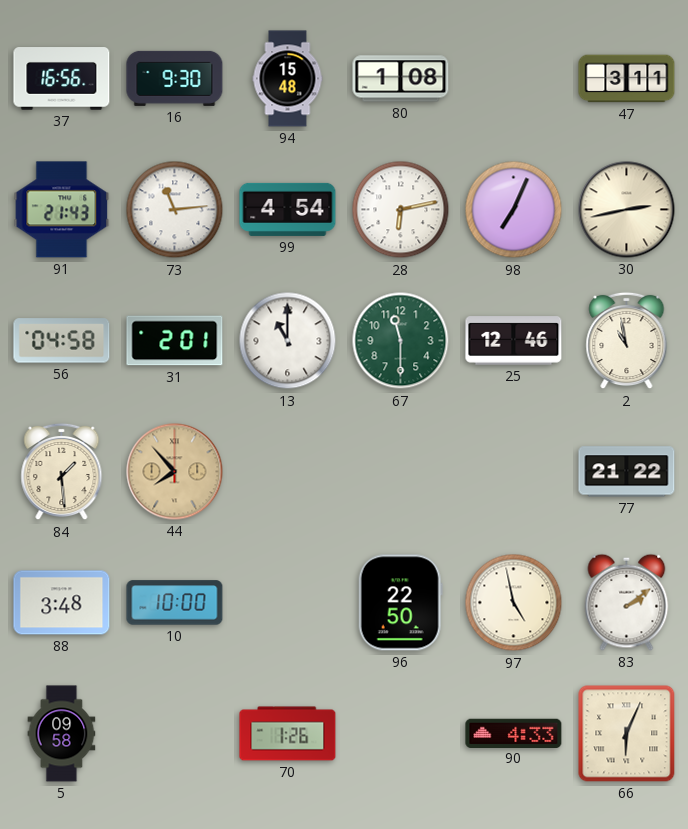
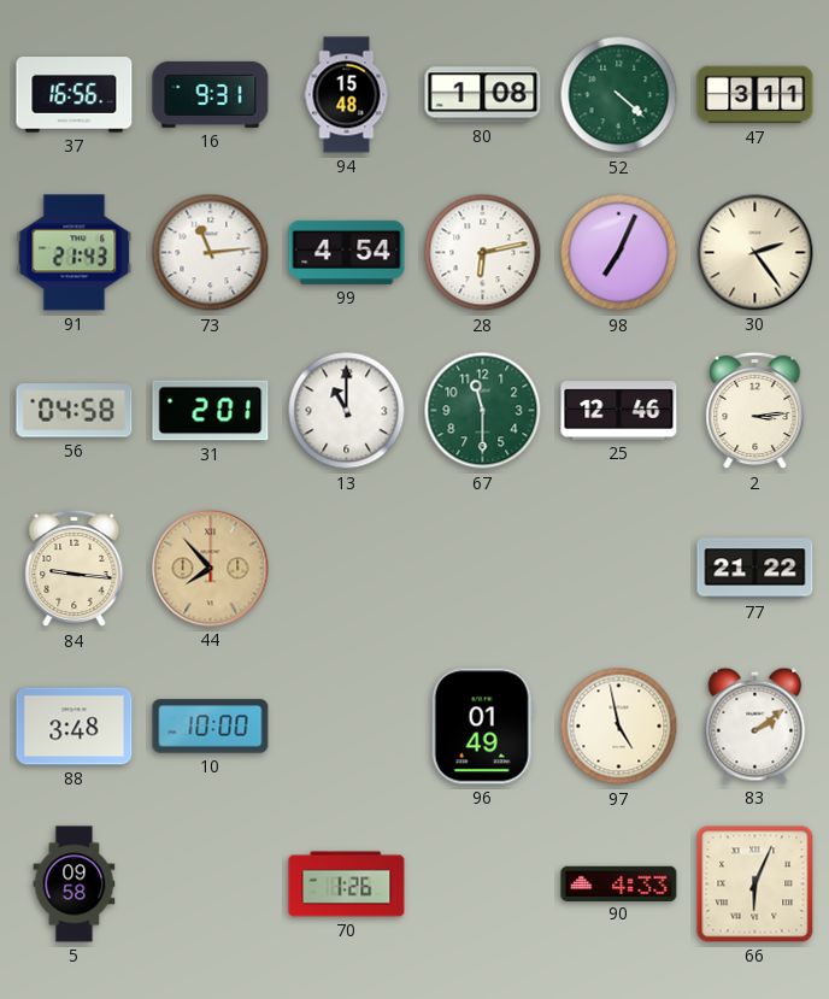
16: 9:30 -> 9:31 (211, 94)
52: none -> 4:22 (619, 95)
30: 2:43 -> 2:24 (755, 253)
2: 10:58 -> 3:14 (755, 411)
84: 1:29 -> 9:16 (75, 569)
96: 22:50 -> 01:49 (482, 727)
